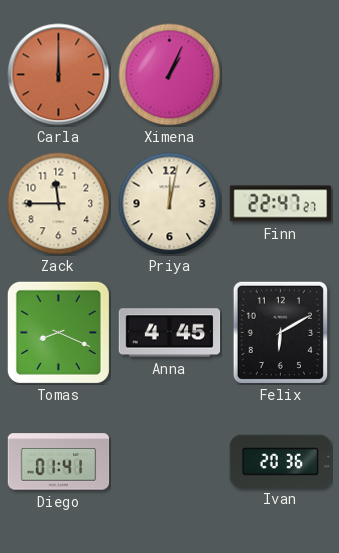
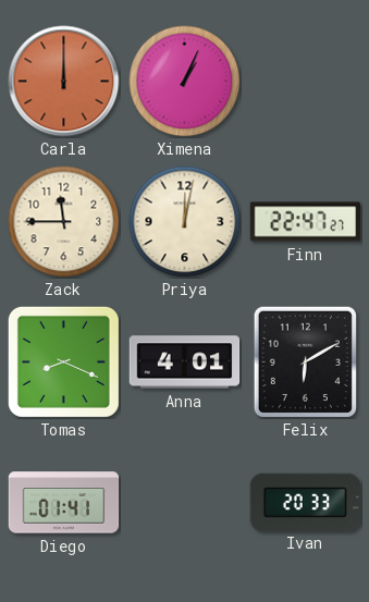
Anna: 4:45 -> 4:01 (185, 363)
Ivan: 20:36 -> 20:33 (306, 502)
